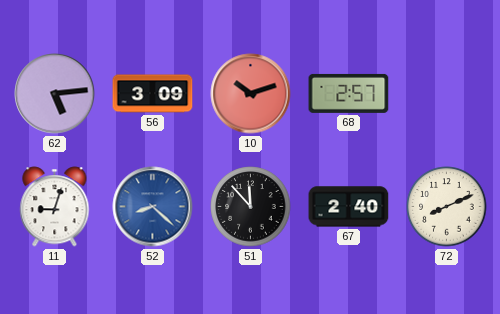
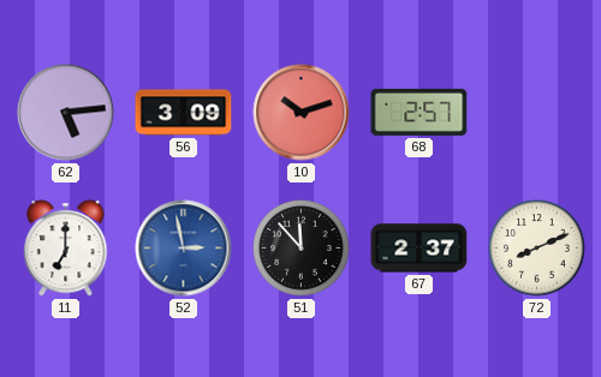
11: 9:03 -> 7:00 (66, 249)
52: 8:22 -> 2:58 (184, 249)
67: 2:40 -> 2:37 (419, 249)
